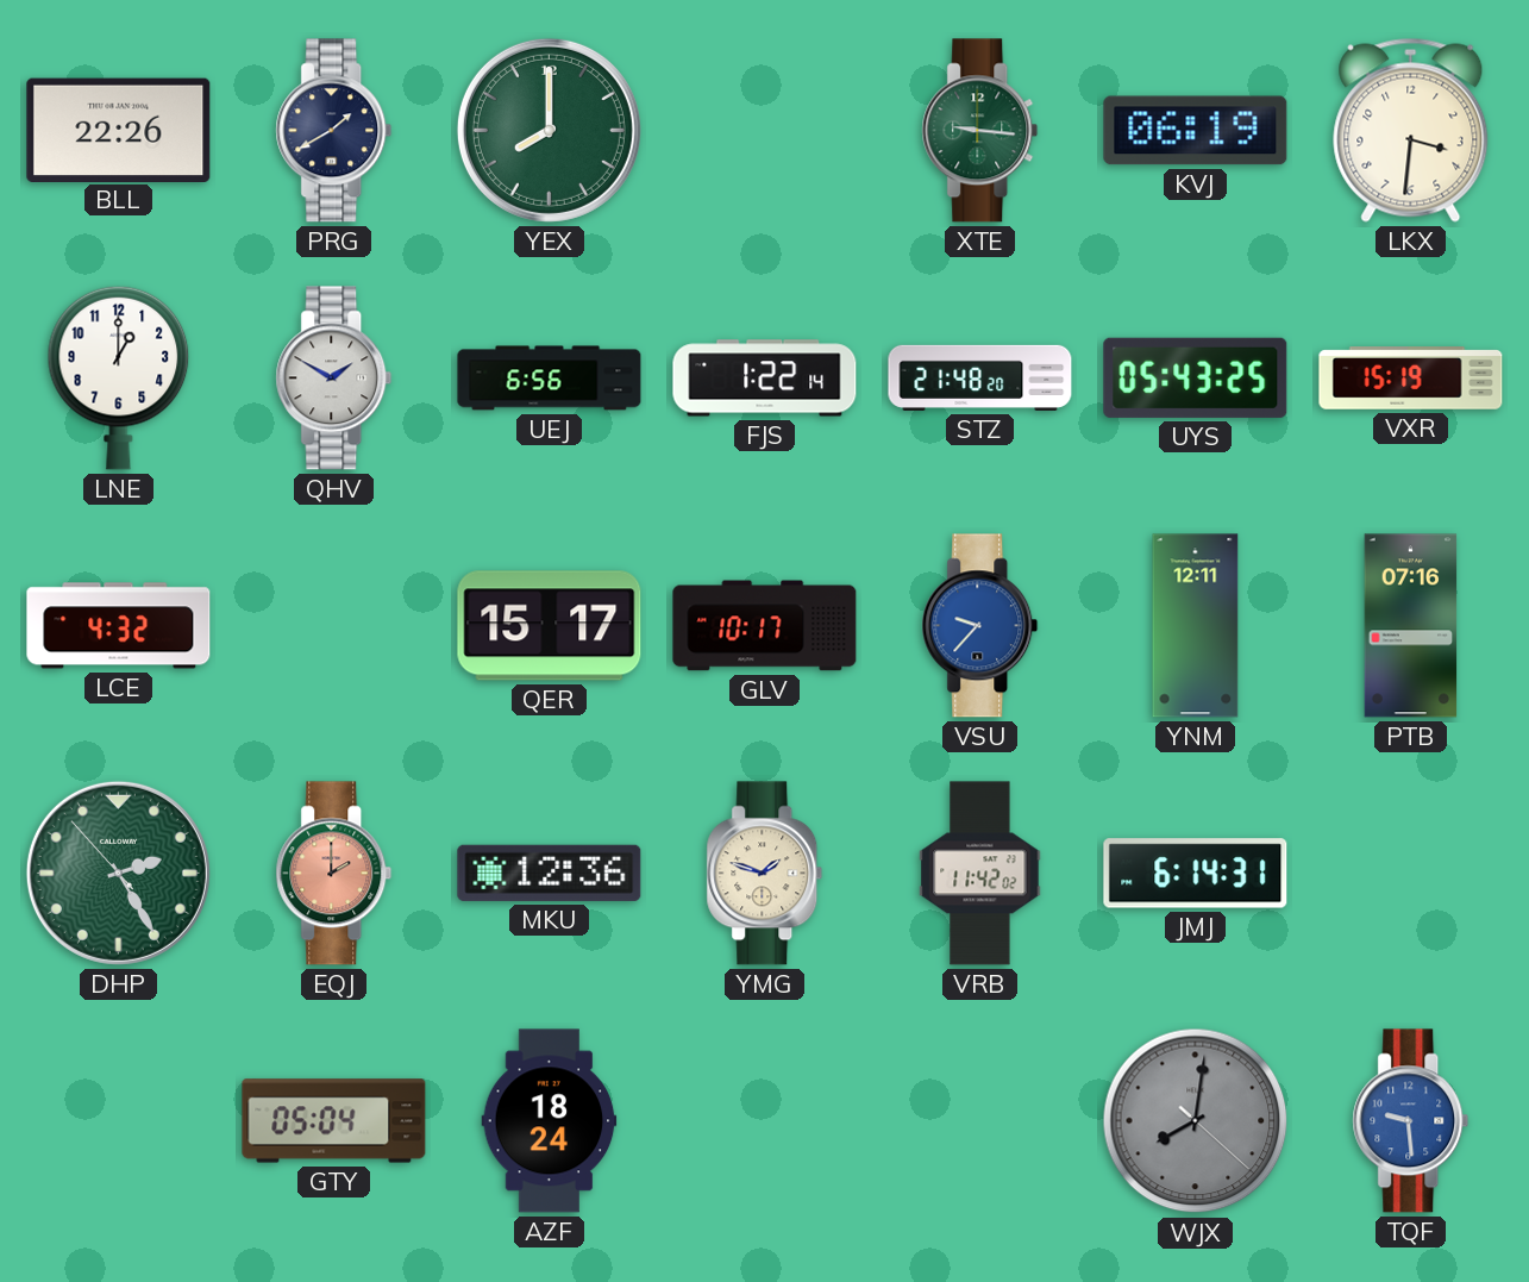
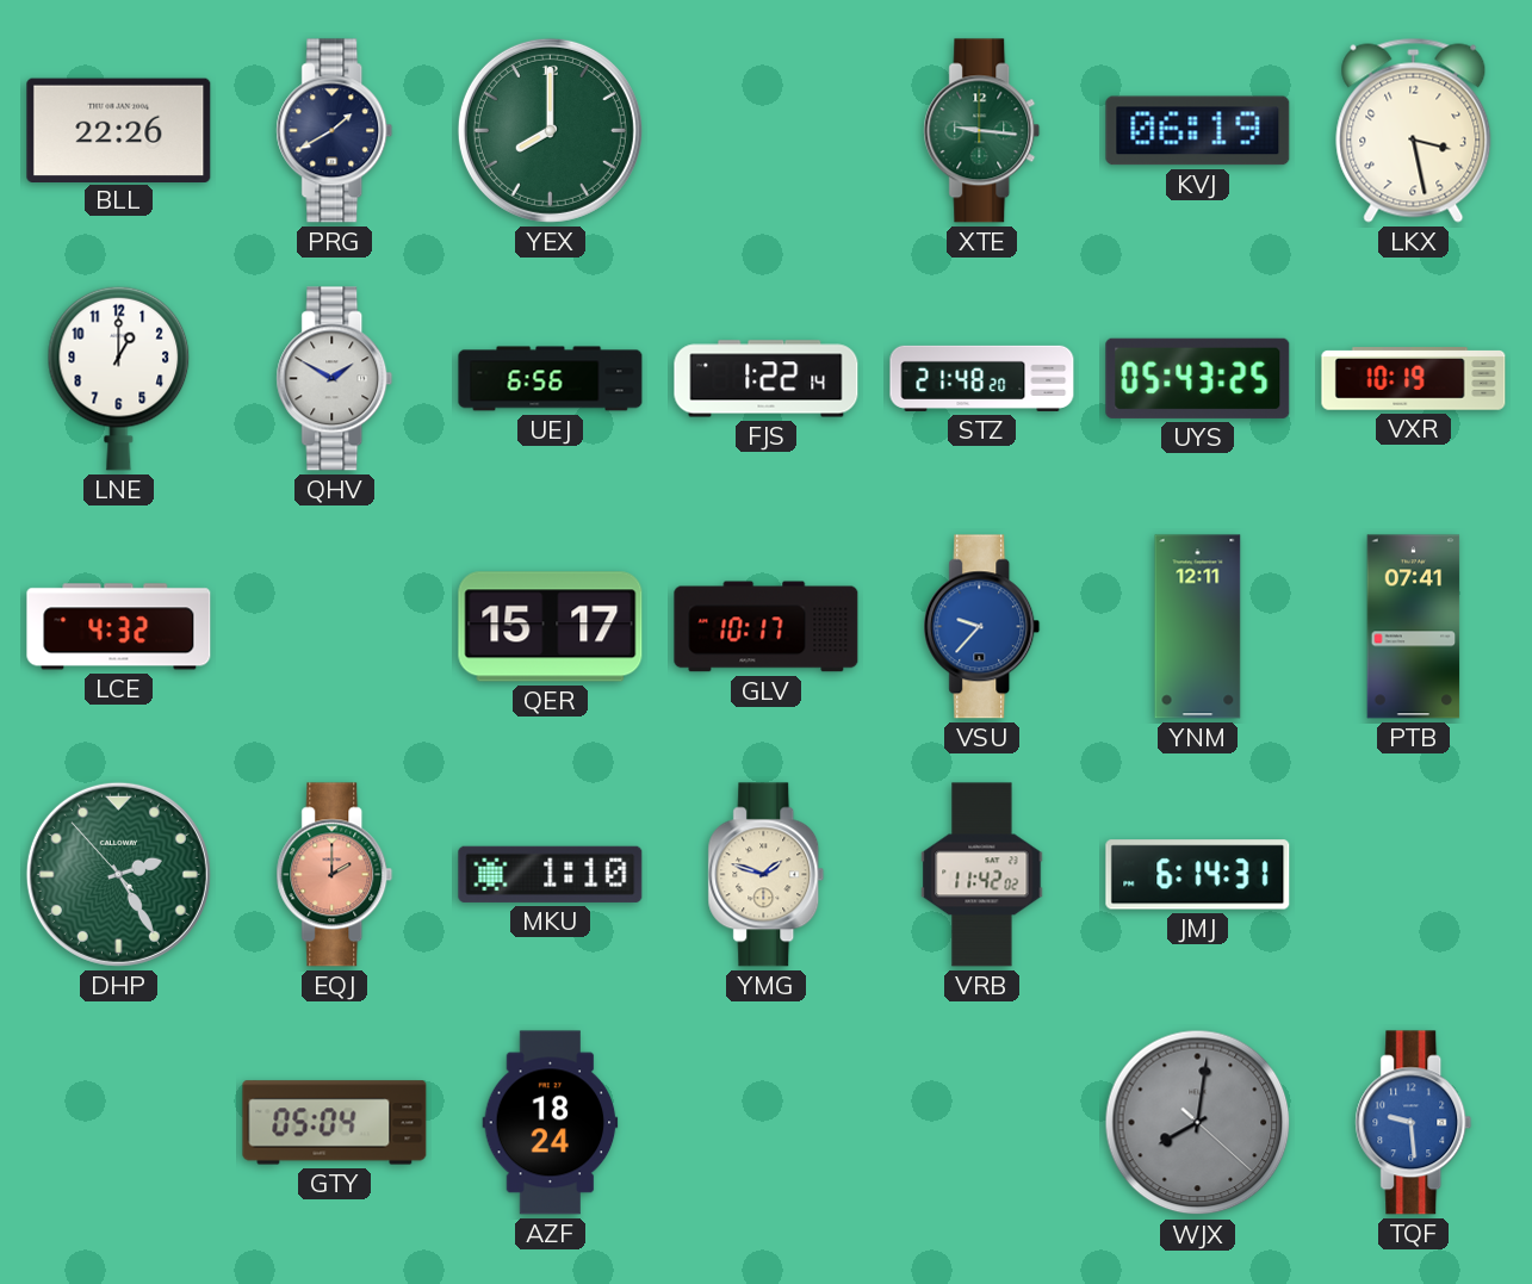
LKX: 3:31 -> 3:28 (1414, 130)
VXR: 15:19 -> 10:19 (1414, 379)
PTB: 07:16 -> 07:41 (1414, 627)
MKU: 12:36 -> 1:10 (551, 874)
